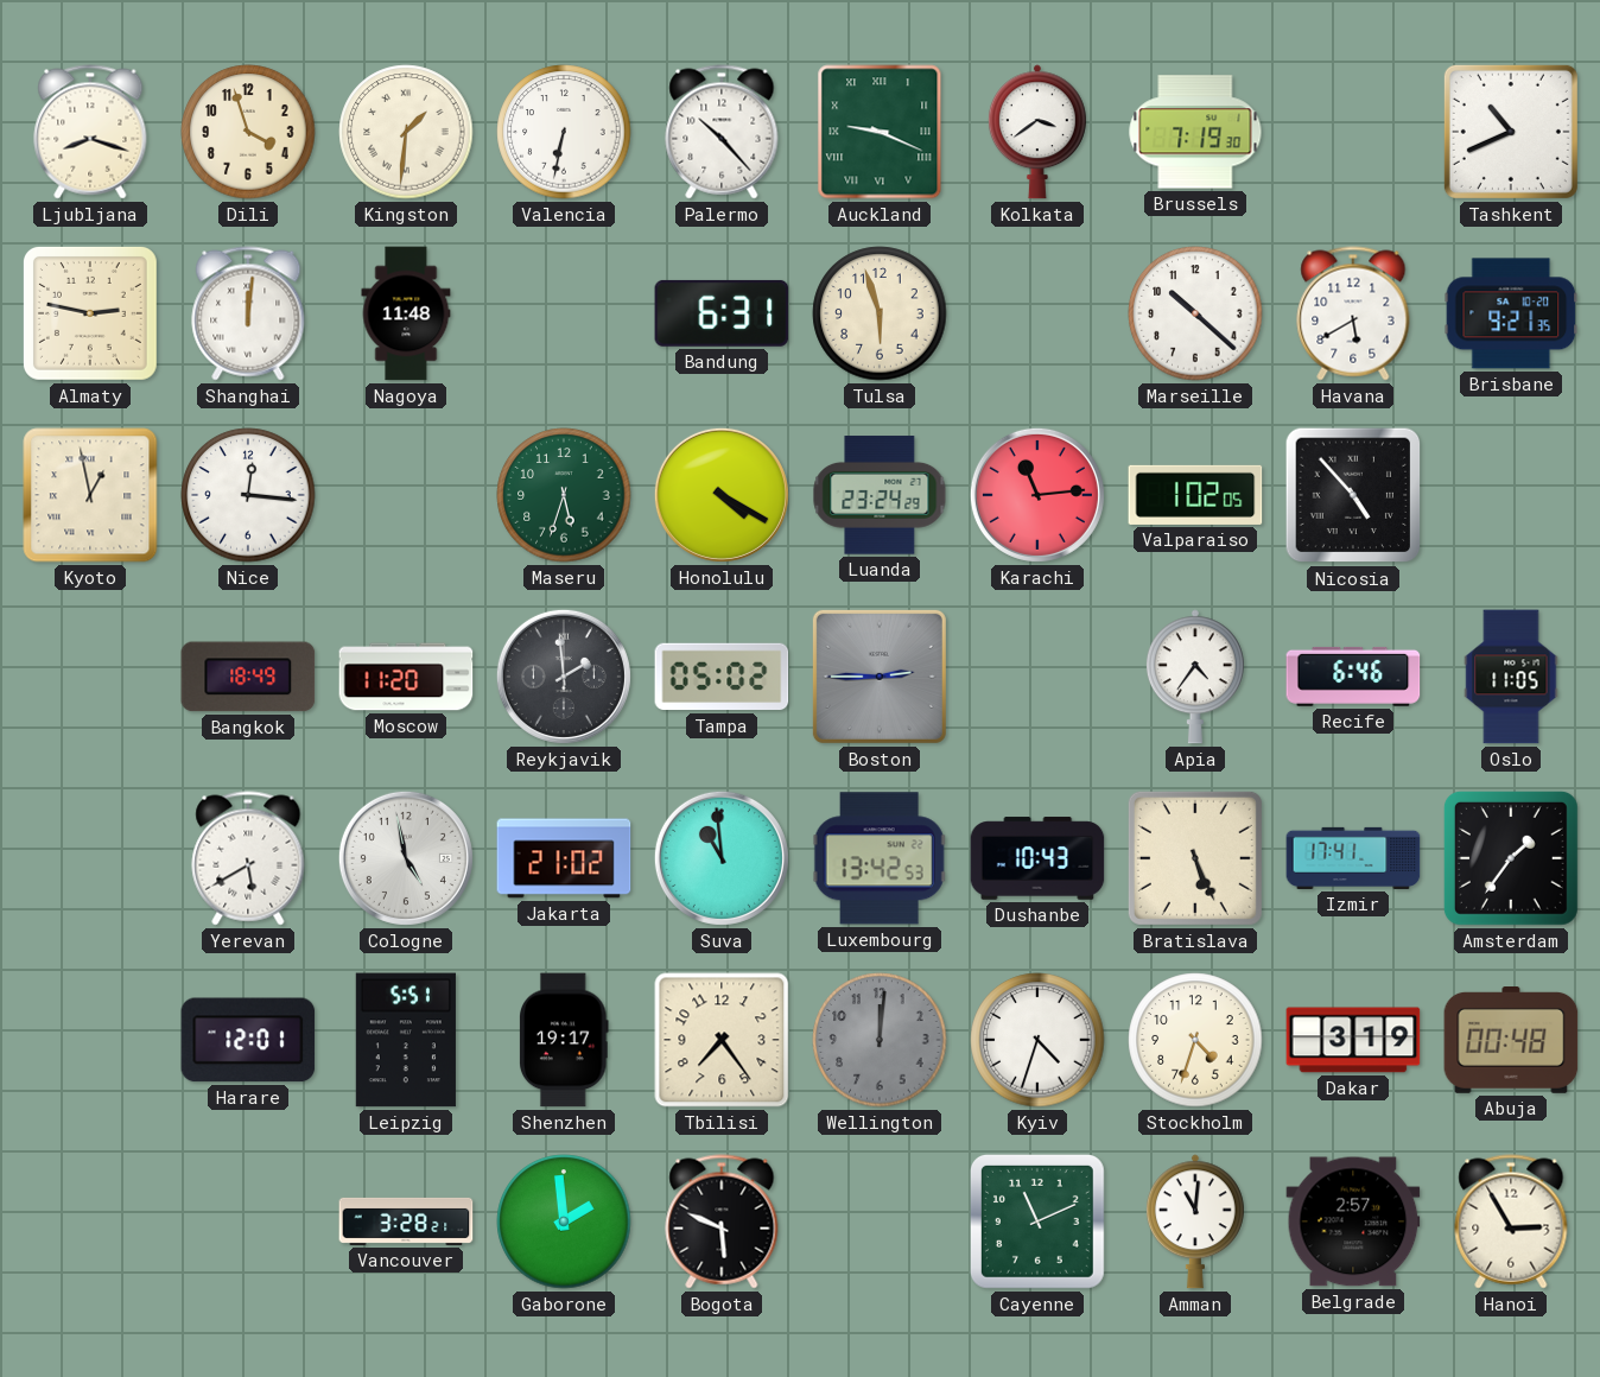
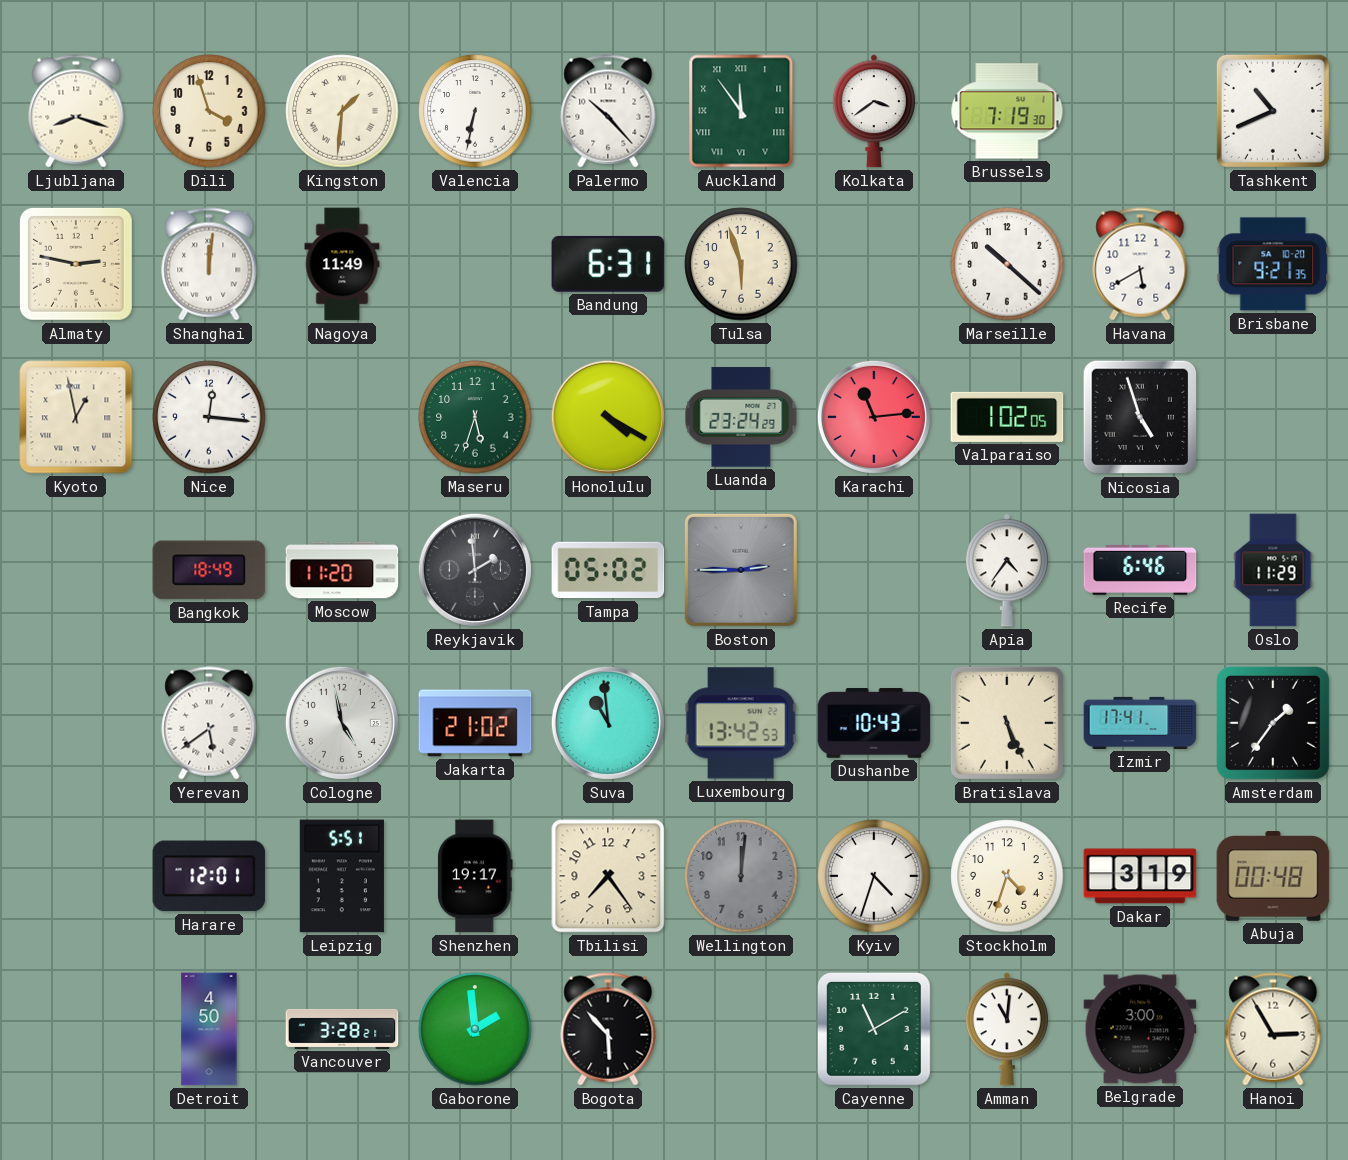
Auckland: 9:19 -> 11:54 (741, 111)
Nagoya: 11:48 -> 11:49 (342, 264)
Nicosia: 4:53 -> 4:57 (1140, 417)
Oslo: 11:05 -> 11:29 (1273, 570)
Yerevan: 5:40 -> 5:39 (209, 723)
Detroit: none -> 4:50 (209, 1029)
Bogota: 5:49 -> 5:53 (608, 1029)
Cayenne: 11:11 -> 11:10 (874, 1029)
Belgrade: 2:57 -> 3:00 (1140, 1029)
